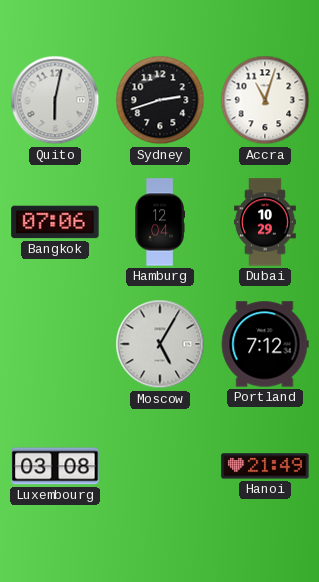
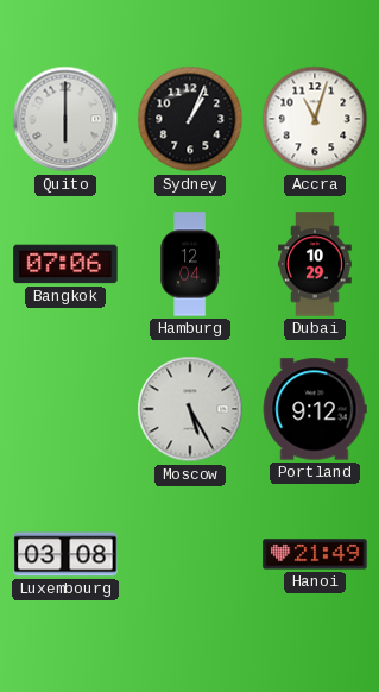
Quito: 6:02 -> 6:00 (65, 119)
Sydney: 2:42 -> 1:04 (190, 119)
Moscow: 5:05 -> 5:25 (190, 409)
Portland: 7:12 -> 9:12 (315, 409)
